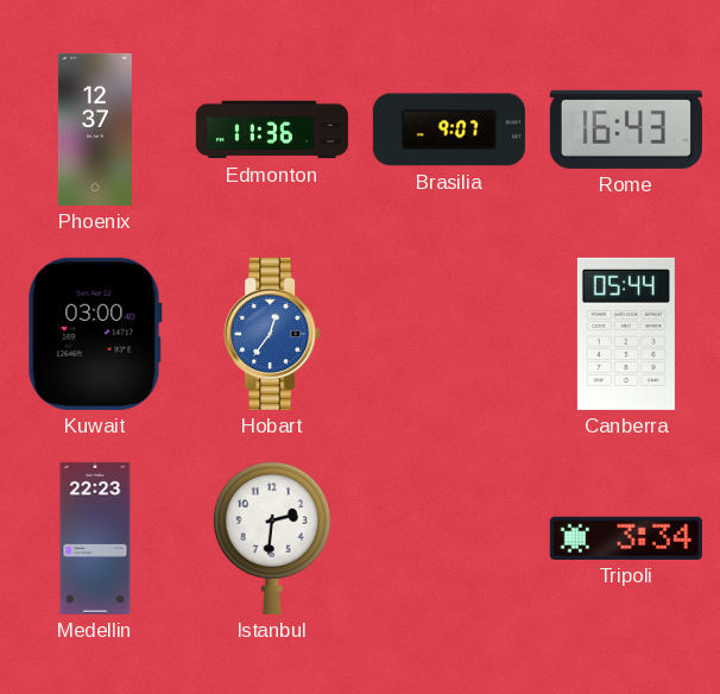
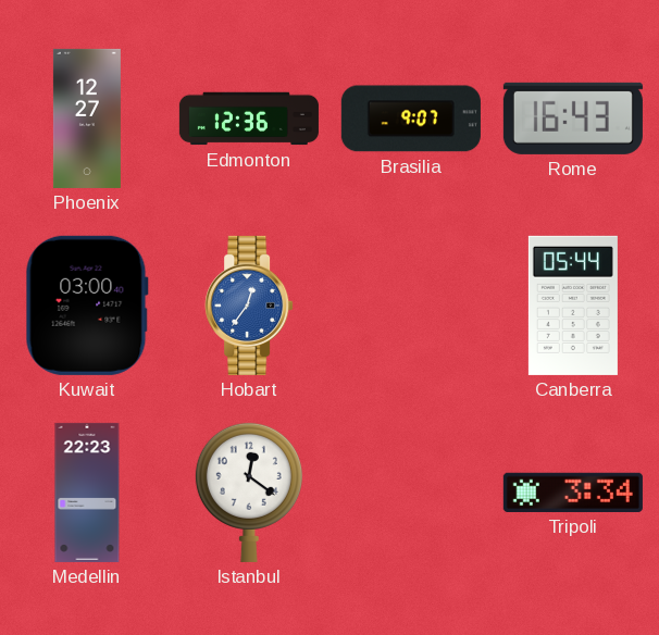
Phoenix: 12:37 -> 12:27 (87, 119)
Edmonton: 11:36 -> 12:36 (249, 119)
Istanbul: 2:31 -> 12:21 (249, 491)
